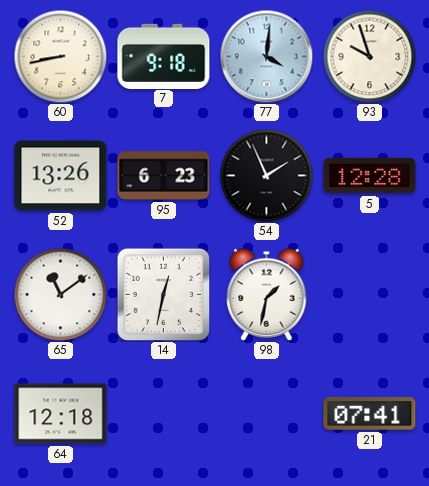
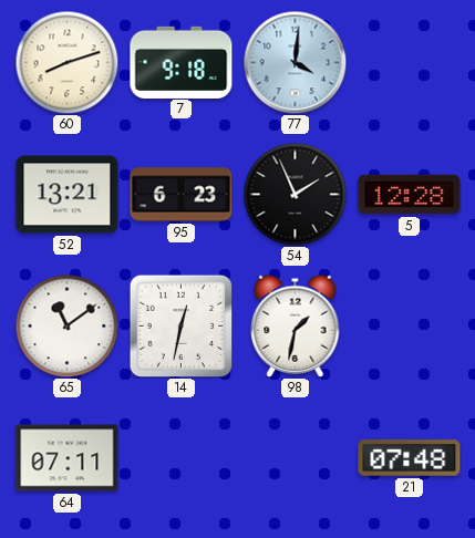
60: 8:43 -> 8:12 (66, 62)
93: 9:57 -> none (369, 56)
52: 13:26 -> 13:21 (68, 195)
64: 12:18 -> 07:11 (68, 458)
21: 07:41 -> 07:48 (410, 458)
